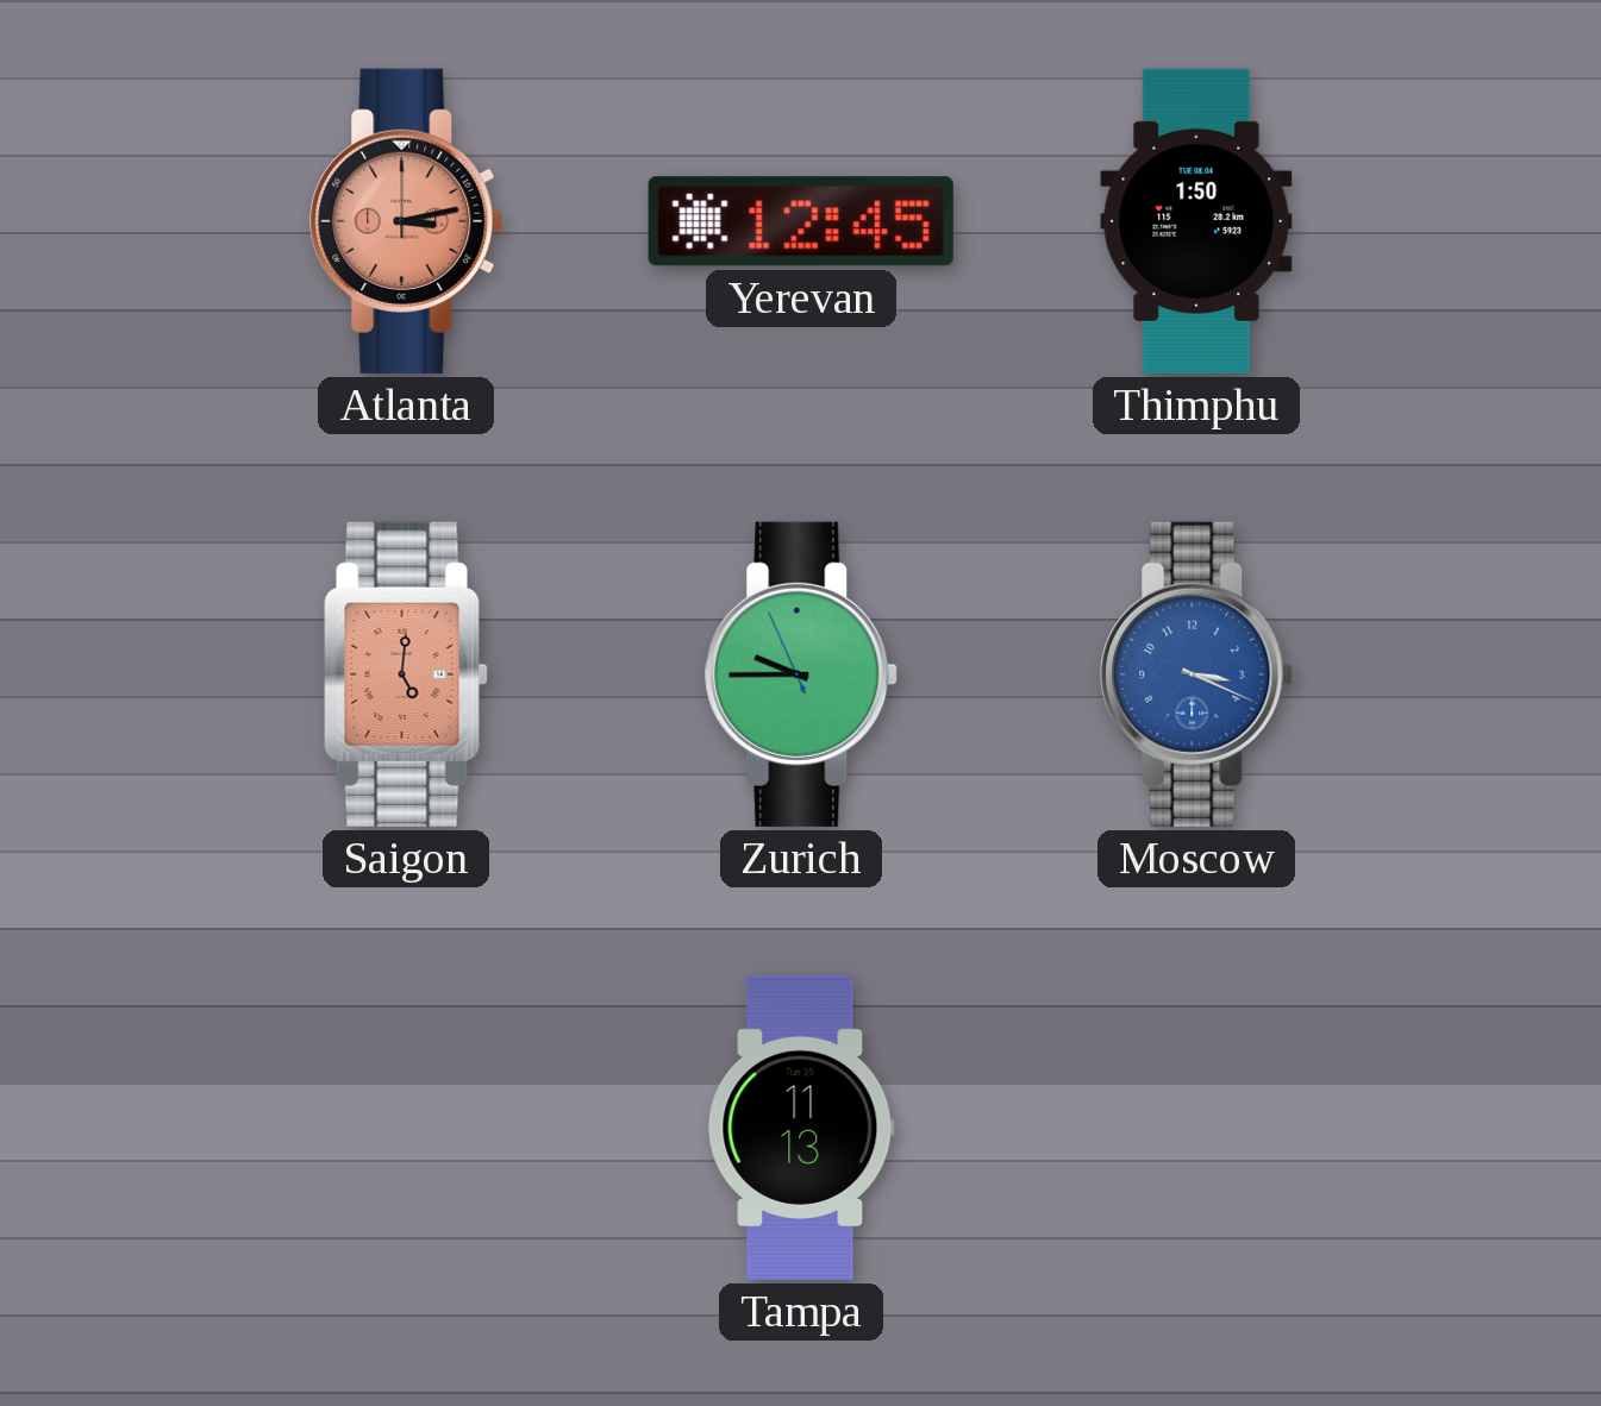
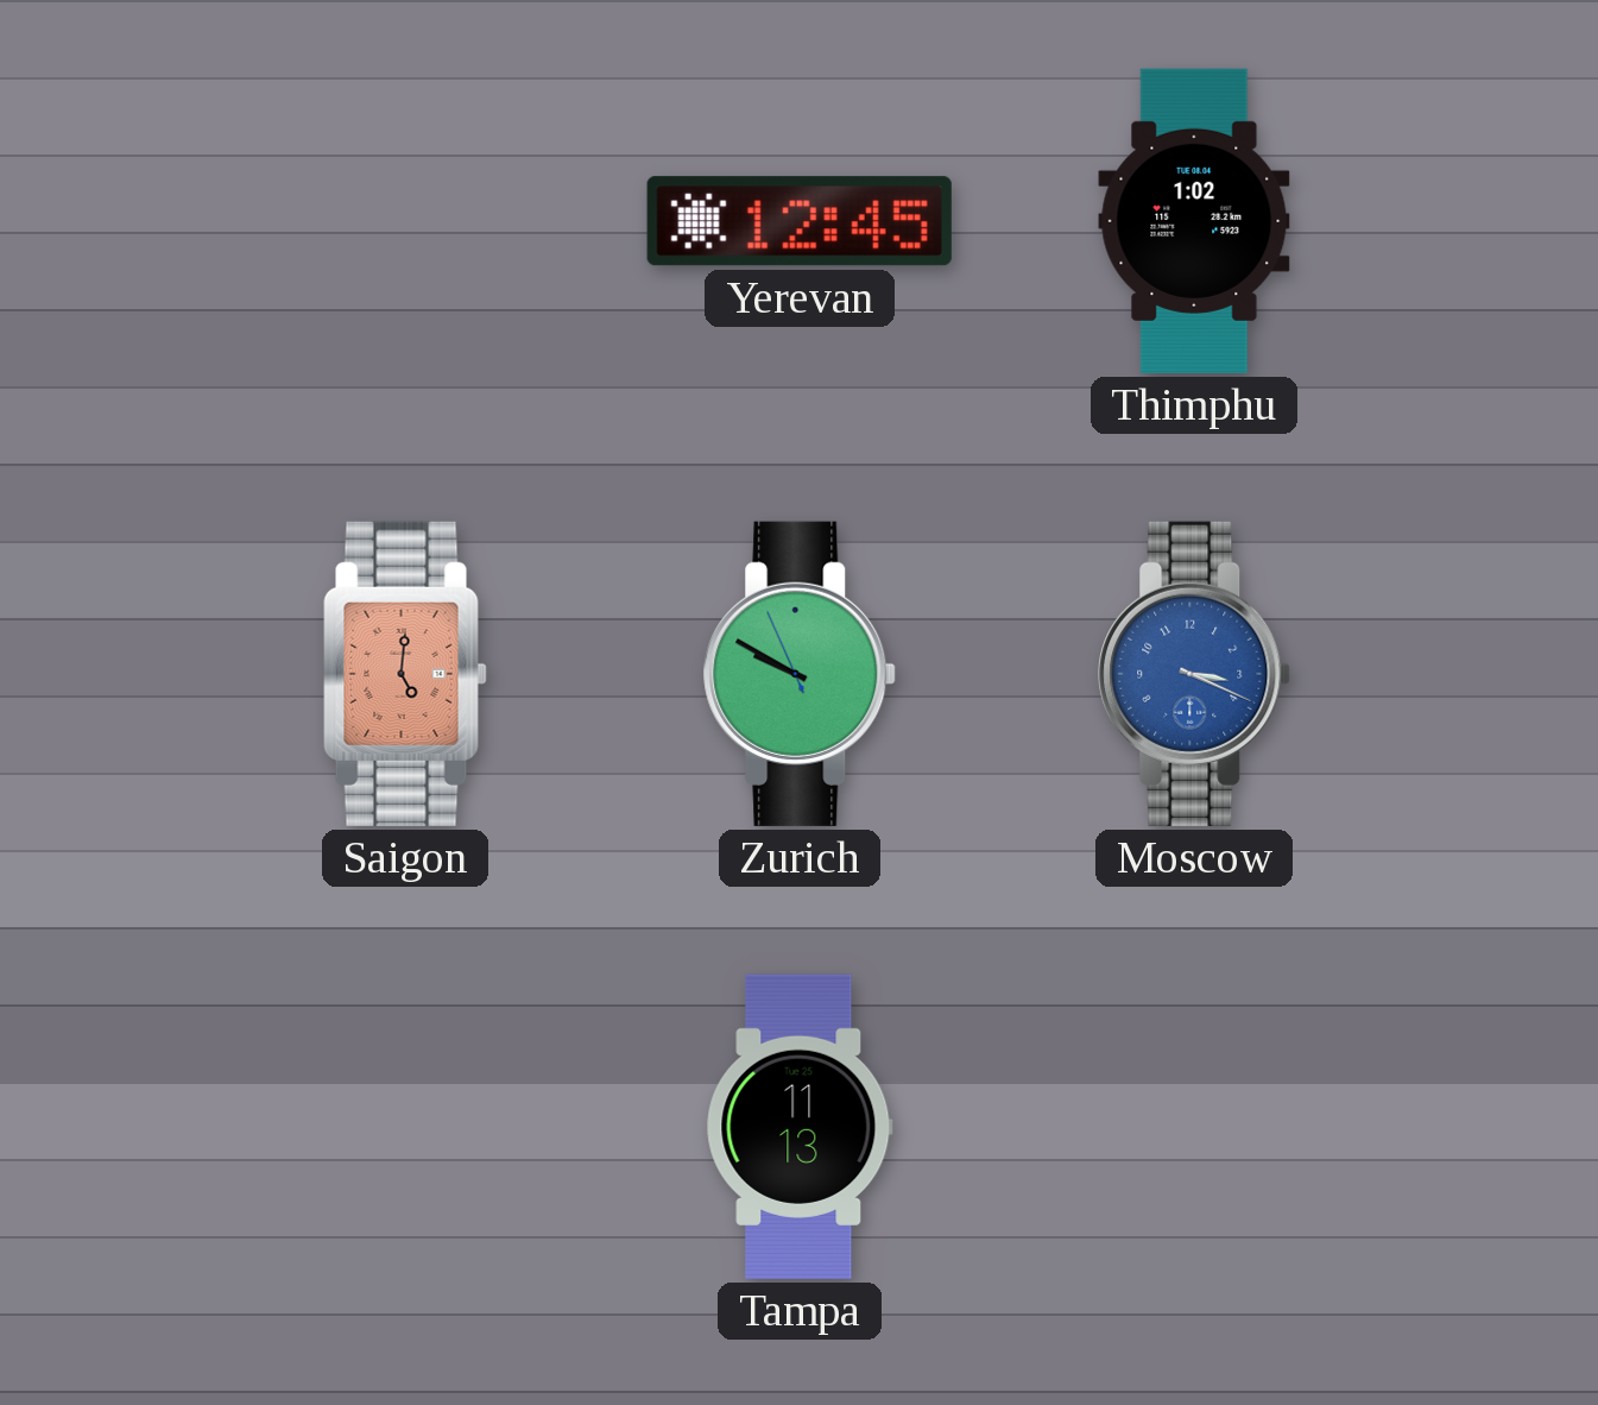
Atlanta: 3:13 -> none (406, 221)
Thimphu: 1:50 -> 1:02 (1194, 221)
Zurich: 9:44 -> 9:49 (800, 674)
